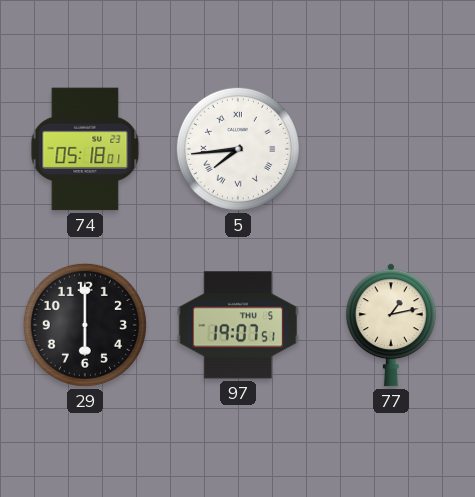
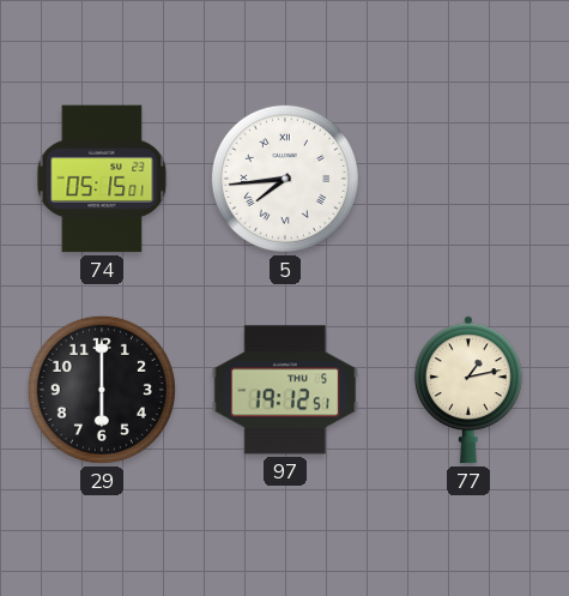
74: 05:18 -> 05:15 (102, 179)
97: 19:07 -> 19:12 (285, 390)
